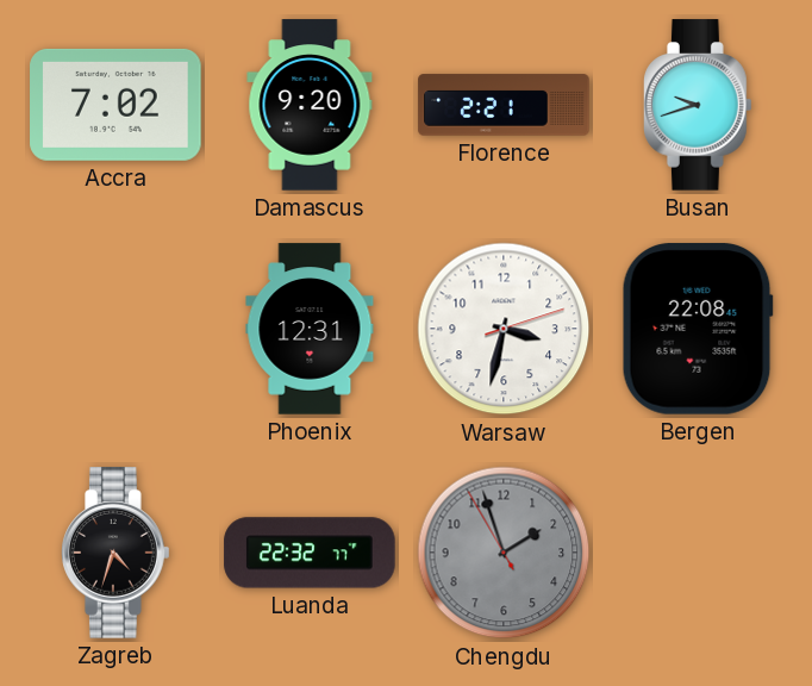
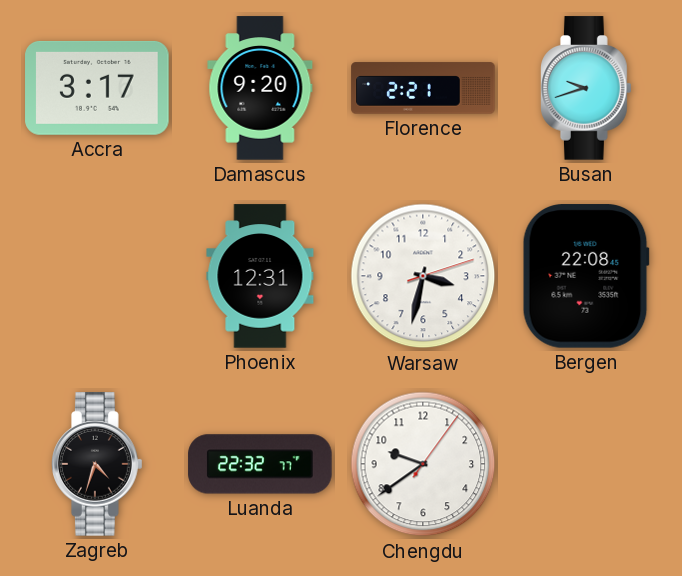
Accra: 7:02 -> 3:17 (97, 88)
Chengdu: 1:56 -> 9:39 (423, 464)
Chengdu dial: grey -> white (423, 464)
